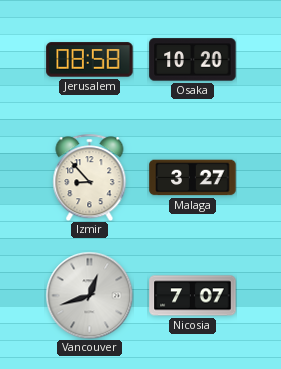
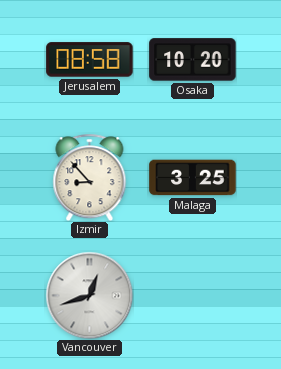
Malaga: 3:27 -> 3:25 (193, 178)
Nicosia: 7:07 -> none (193, 296)
